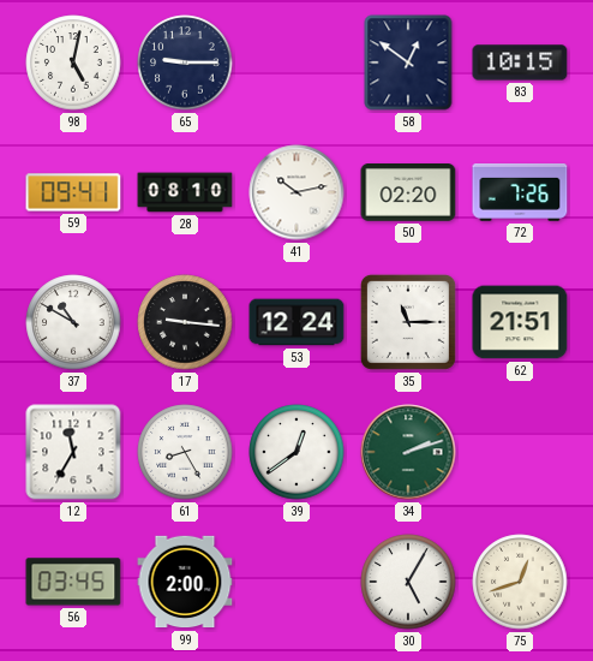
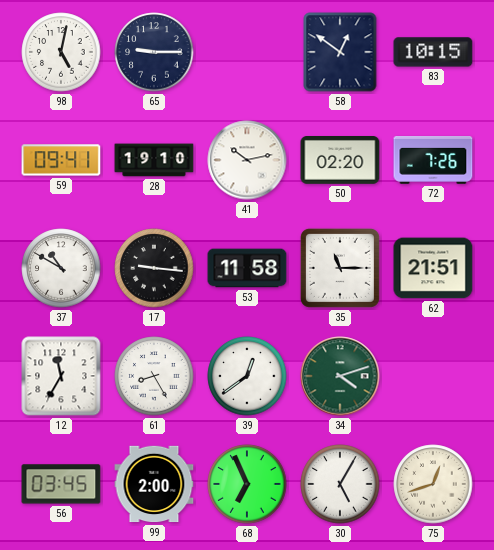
28: 08:10 -> 19:10 (154, 160)
53: 12:24 -> 11:58 (247, 268)
34: 2:12 -> 4:12 (340, 376)
68: none -> 6:56 (247, 484)
